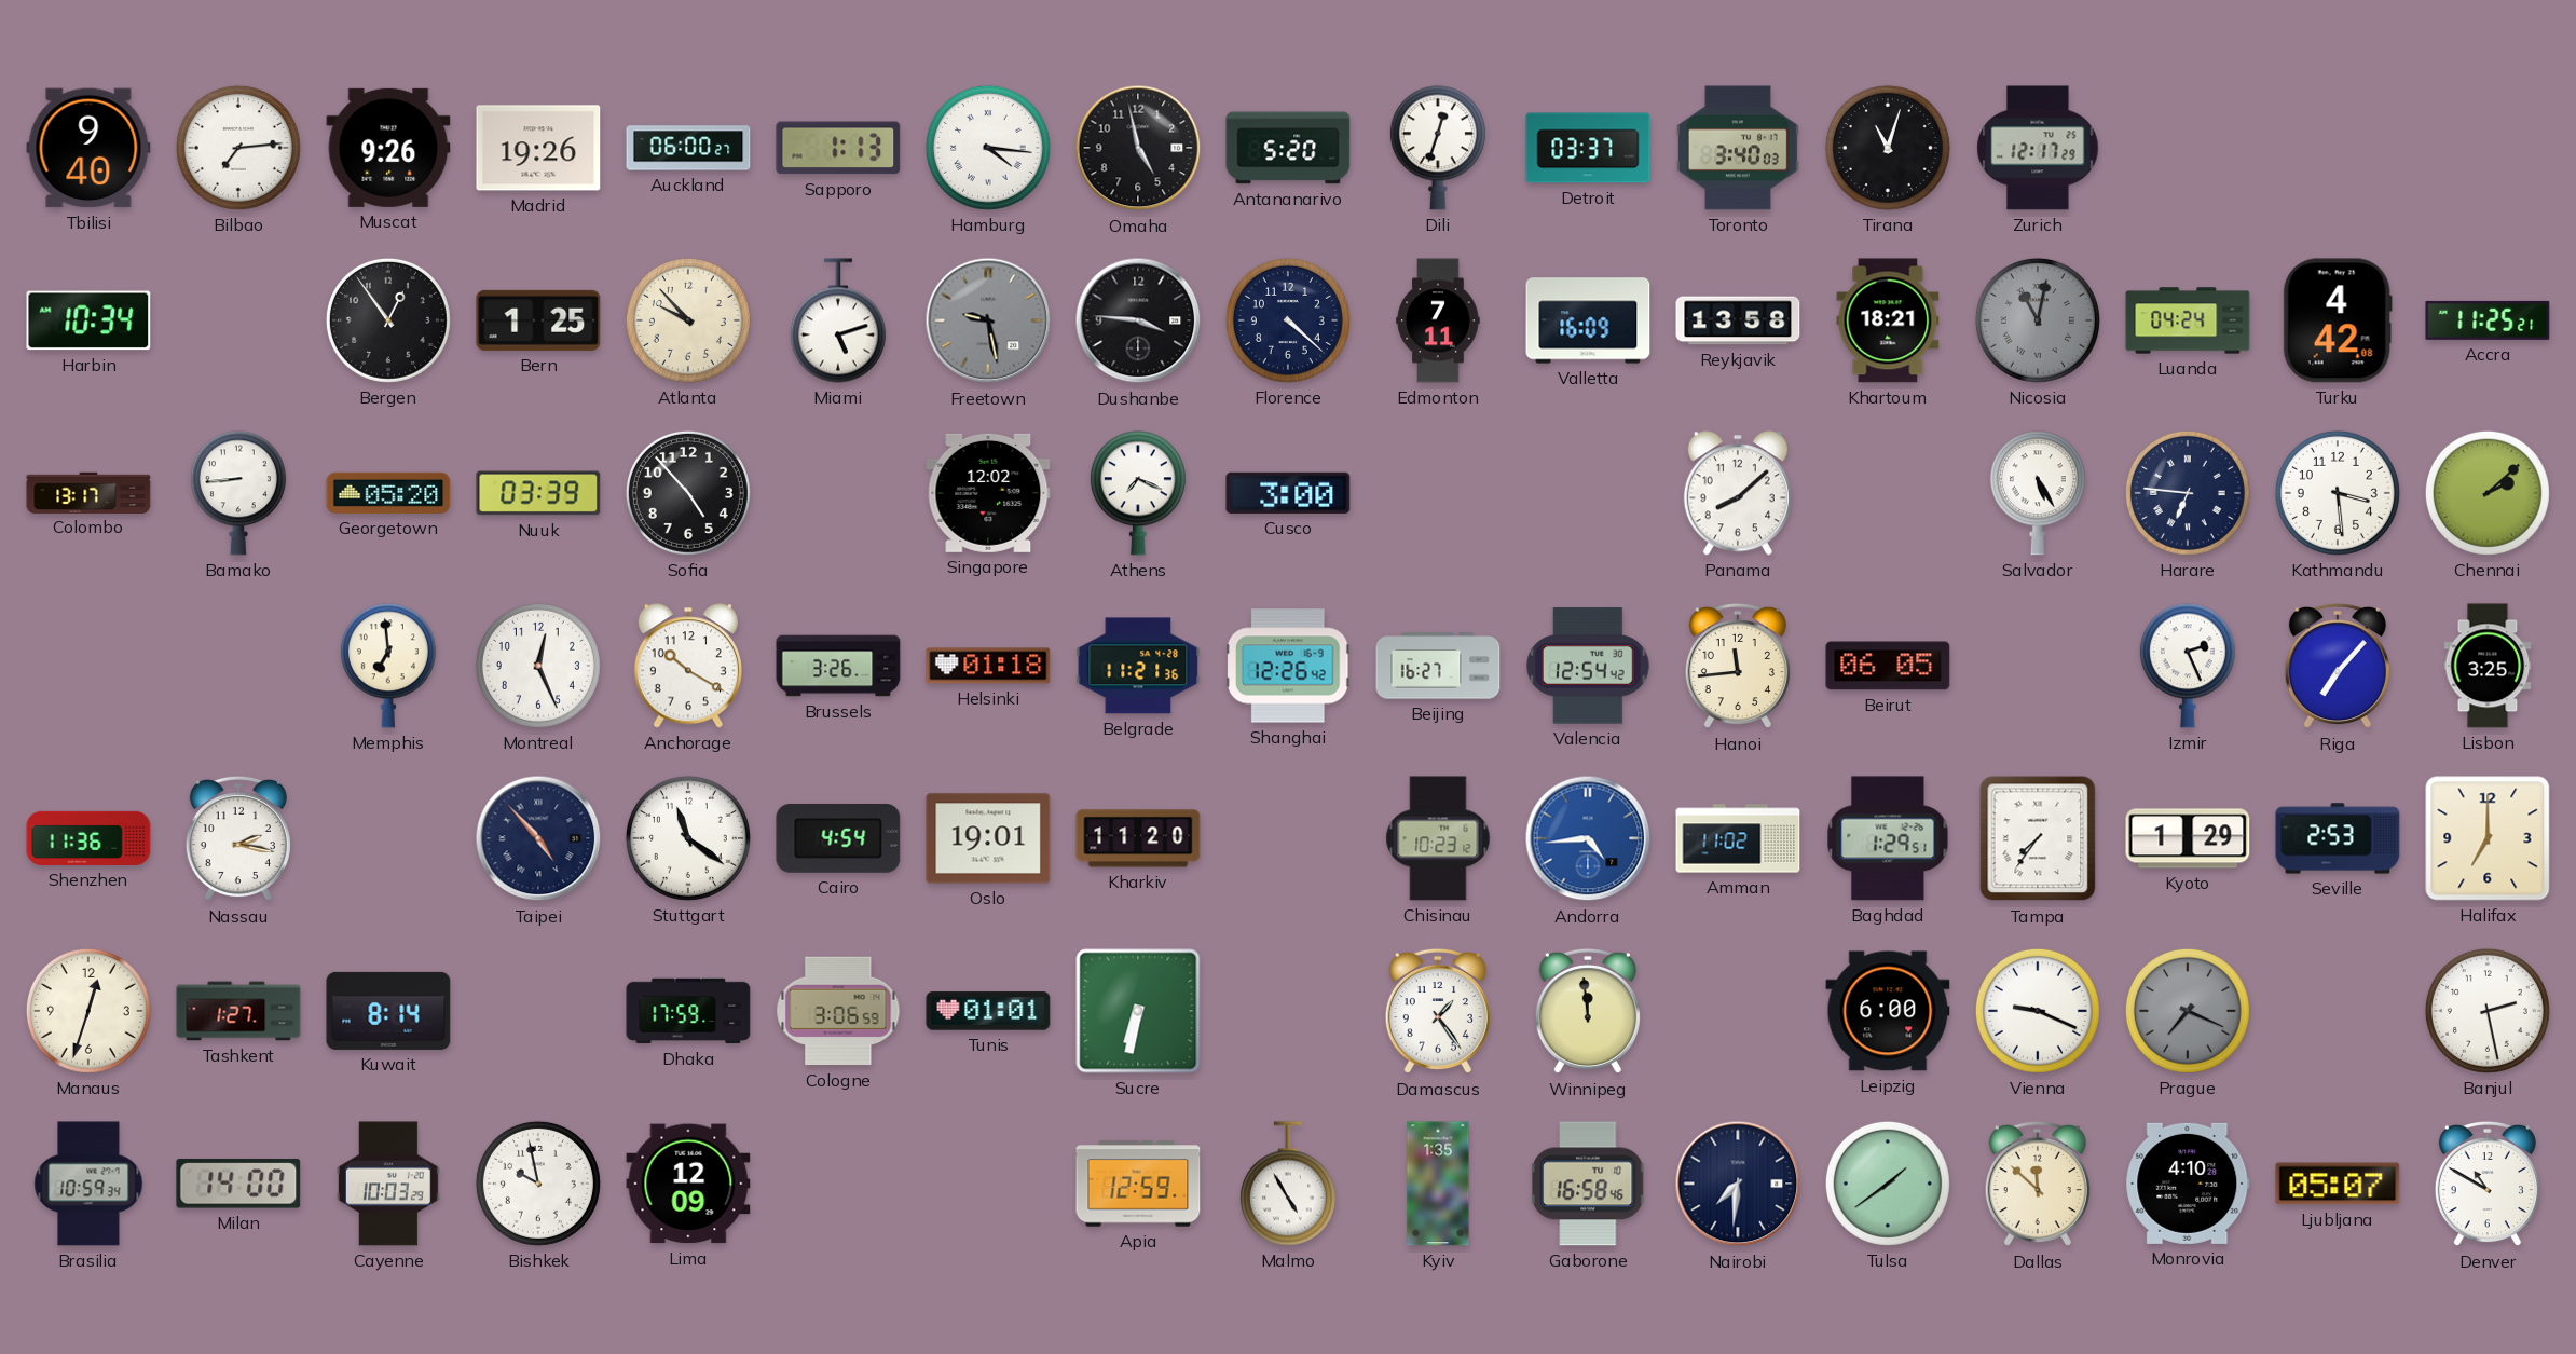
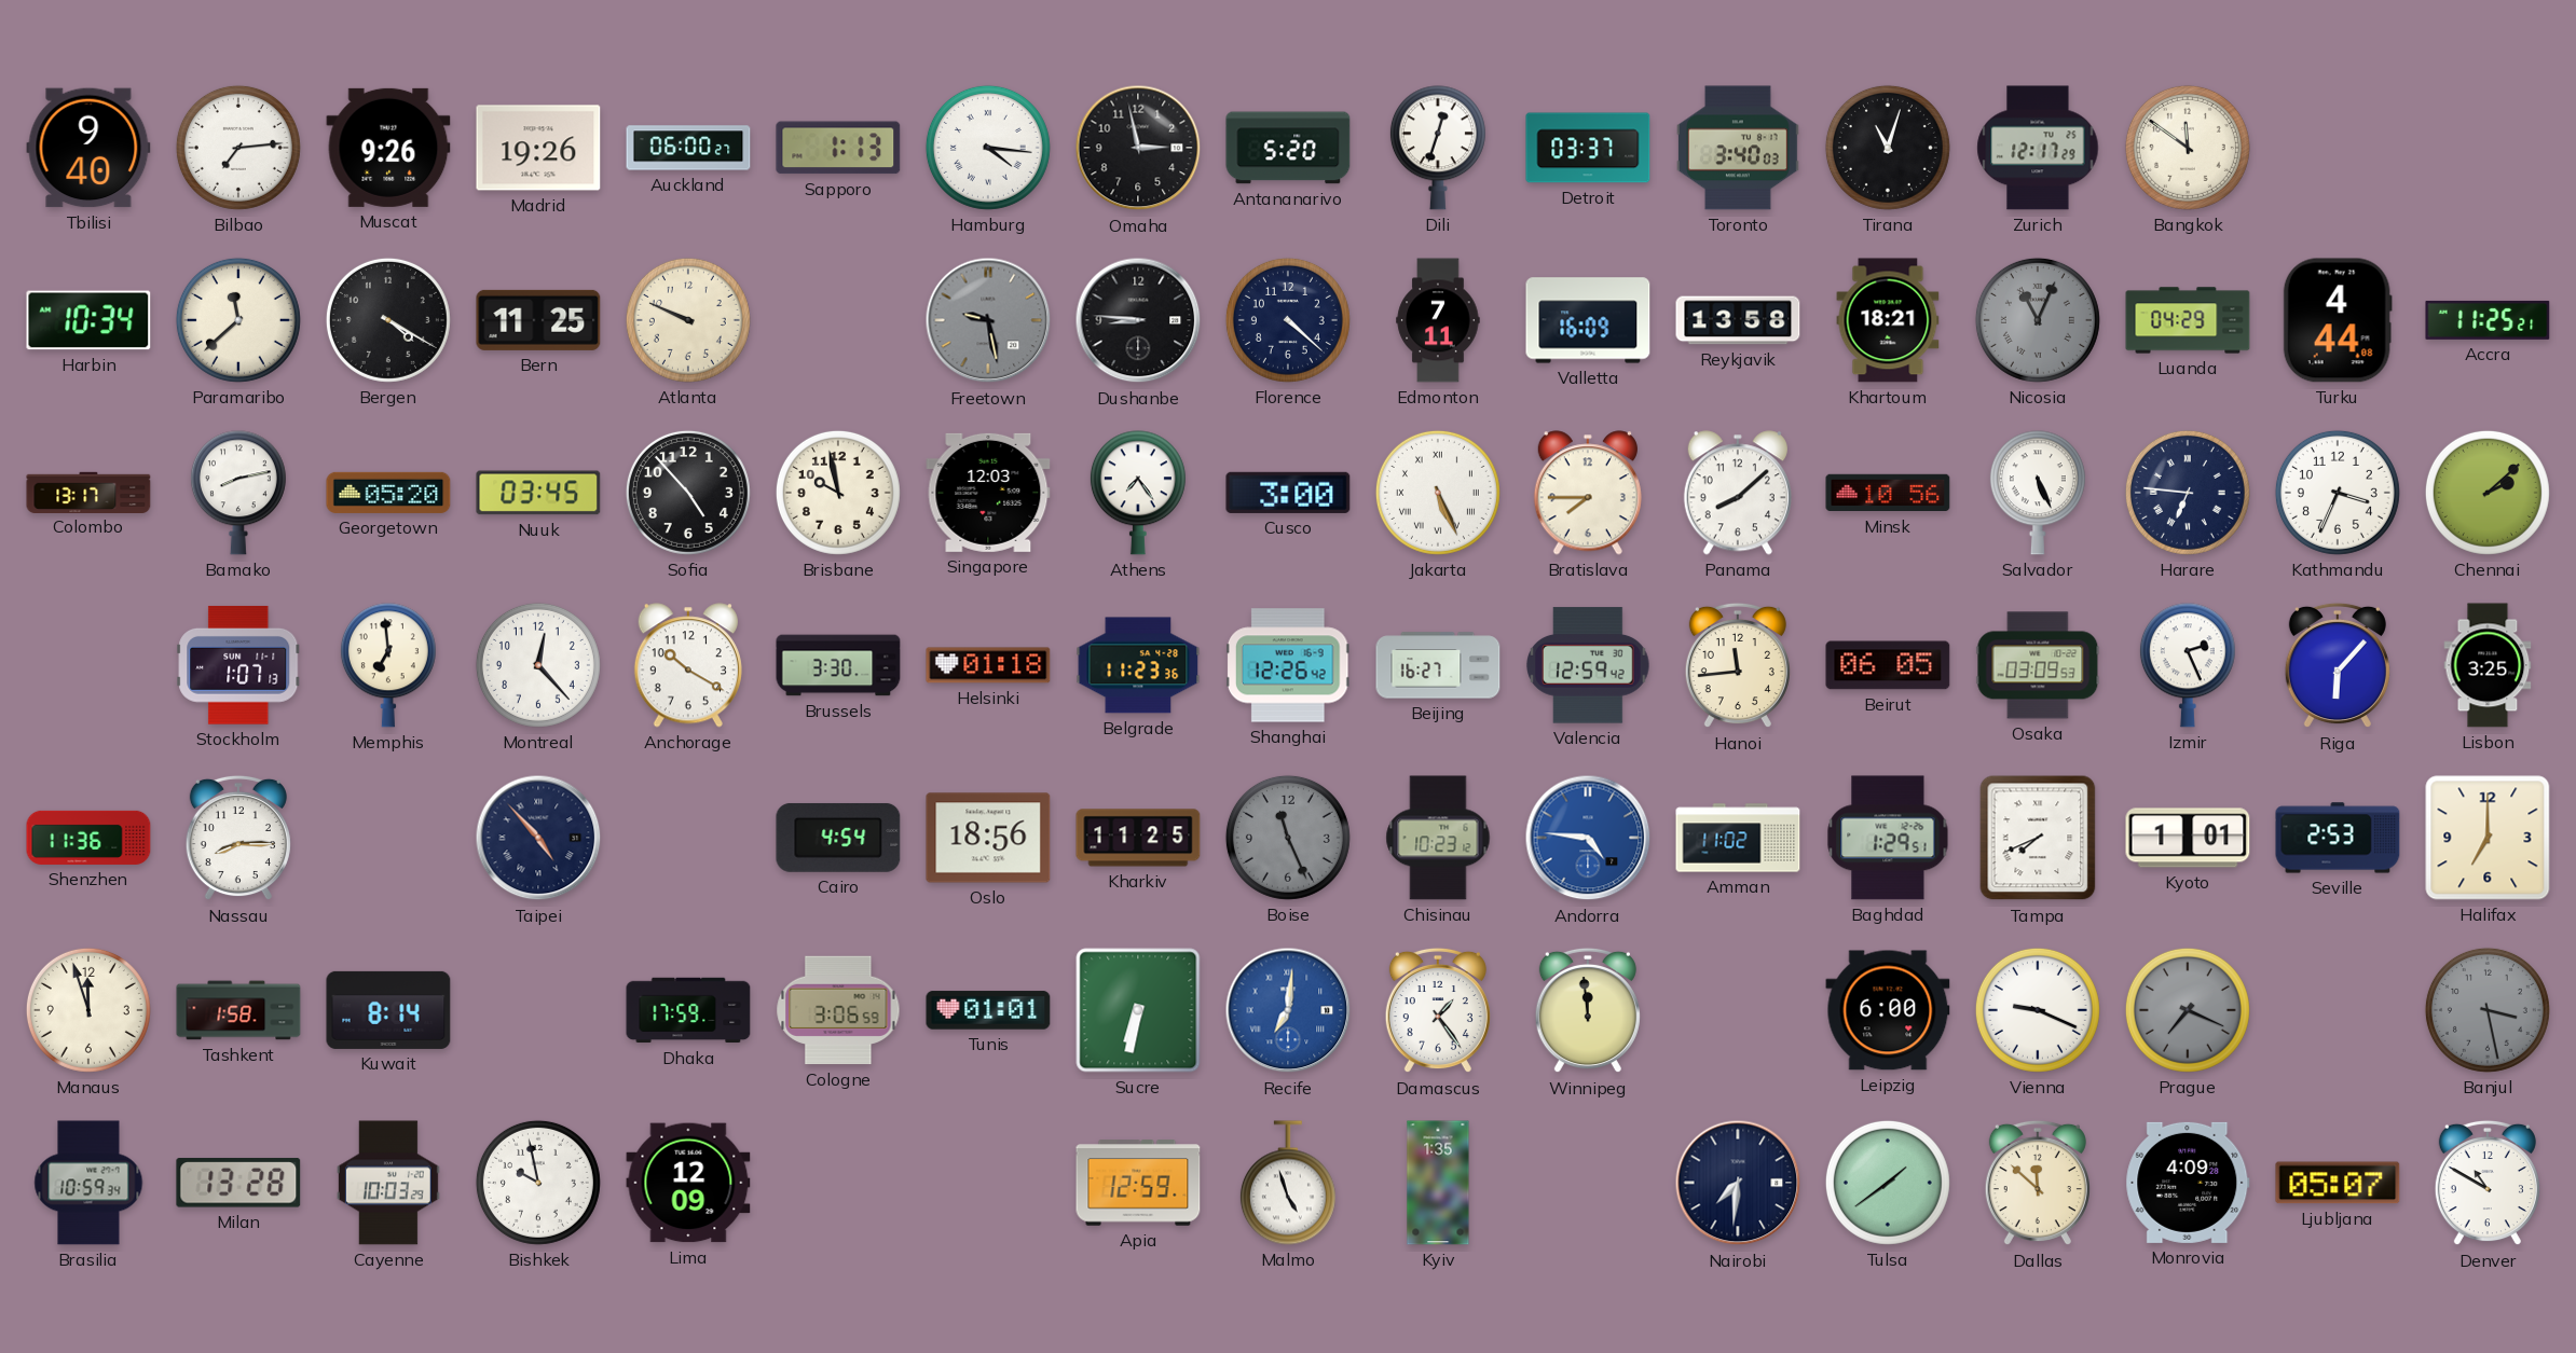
Omaha: 4:58 -> 2:58 (1138, 148)
Bangkok: none -> 11:51 (2188, 148)
Paramaribo: none -> 11:38 (238, 320)
Bergen: 12:54 -> 4:20 (388, 320)
Bern: 1:25 -> 11:25 (538, 320)
Atlanta: 9:53 -> 9:49 (688, 320)
Miami: 5:12 -> none (838, 320)
Dushanbe: 3:46 -> 8:46 (1138, 320)
Nicosia: 11:02 -> 11:04 (2038, 320)
Luanda: 04:24 -> 04:29 (2188, 320)
Turku: 4:42 -> 4:44 (2338, 320)
Bamako: 8:44 -> 8:13 (238, 493)
Nuuk: 03:39 -> 03:45 (538, 493)
Brisbane: none -> 9:58 (838, 493)
Singapore: 12:02 -> 12:03 (988, 493)
Athens: 7:19 -> 7:24 (1138, 493)
Jakarta: none -> 5:26 (1438, 493)
Bratislava: none -> 7:45 (1588, 493)
Minsk: none -> 10:56 (1888, 493)
Salvador: 5:25 -> 5:26 (2038, 493)
Kathmandu: 3:29 -> 3:34 (2338, 493)
Stockholm: none -> 1:07 (238, 665)
Montreal: 12:26 -> 12:23 (538, 665)
Brussels: 3:26 -> 3:30 (838, 665)
Belgrade: 11:21 -> 11:23 (1138, 665)
Valencia: 12:54 -> 12:59 (1588, 665)
Osaka: none -> 03:09 (2038, 665)
Riga: 7:07 -> 6:07 (2338, 665)
Nassau: 2:17 -> 8:15 (238, 838)
Stuttgart: 11:21 -> none (688, 838)
Oslo: 19:01 -> 18:56 (988, 838)
Kharkiv: 11:20 -> 11:25 (1138, 838)
Boise: none -> 11:26 (1288, 838)
Andorra: 4:44 -> 4:46 (1588, 838)
Tampa: 7:36 -> 7:41 (2038, 838)
Kyoto: 1:29 -> 1:01 (2188, 838)
Manaus: 12:33 -> 11:57 (88, 1010)
Tashkent: 1:27 -> 1:58 (238, 1010)
Recife: none -> 7:01 (1288, 1010)
Banjul: 2:28 -> 3:28 (2488, 1010)
Banjul dial: white -> grey (2488, 1010)
Milan: 14:00 -> 13:28 (238, 1183)
Malmo: 4:55 -> 4:57 (1288, 1183)
Gaborone: 16:58 -> none (1588, 1184)
Monrovia: 4:10 -> 4:09 (2188, 1183)
